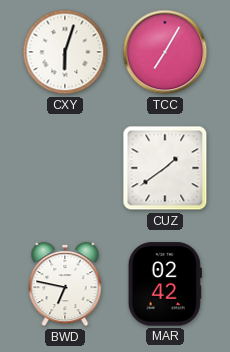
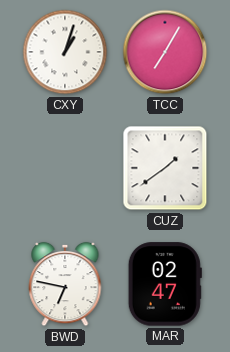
CXY: 6:03 -> 1:03 (65, 52)
MAR: 02:42 -> 02:47 (165, 284)
